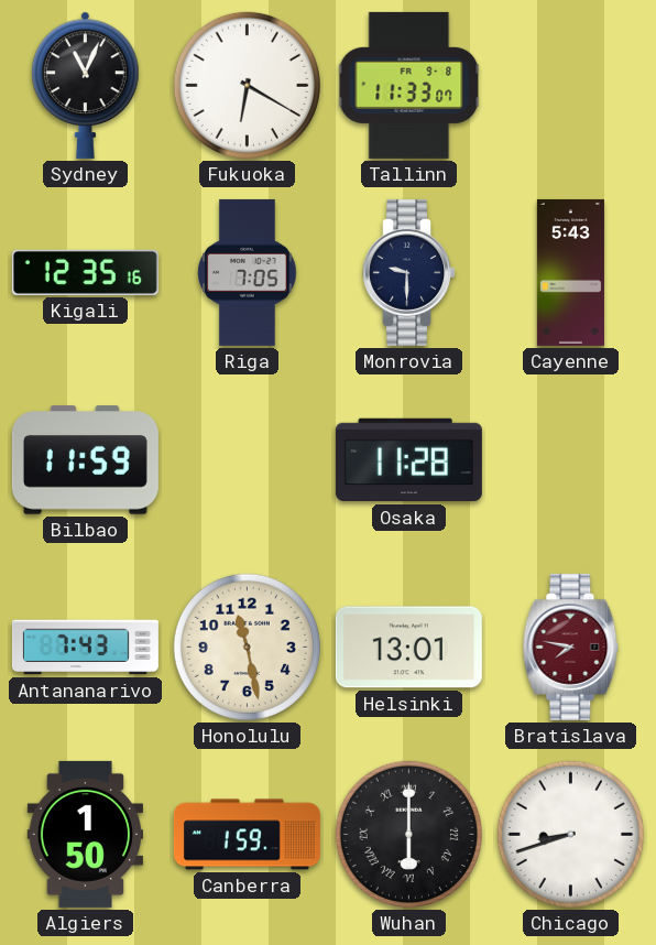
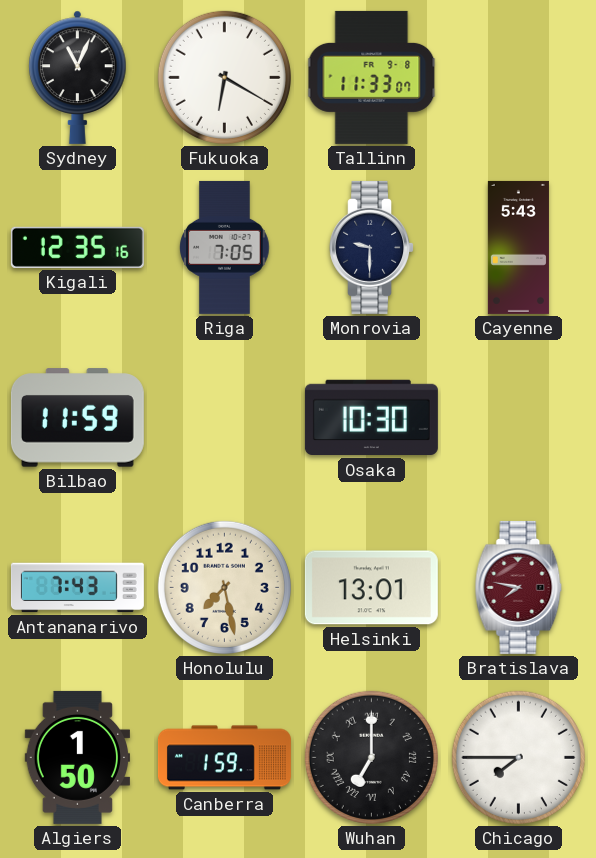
Osaka: 11:28 -> 10:30 (371, 418)
Honolulu: 11:28 -> 7:28 (224, 587)
Wuhan: 6:00 -> 7:00 (371, 757)
Chicago: 8:42 -> 7:45 (518, 757)
